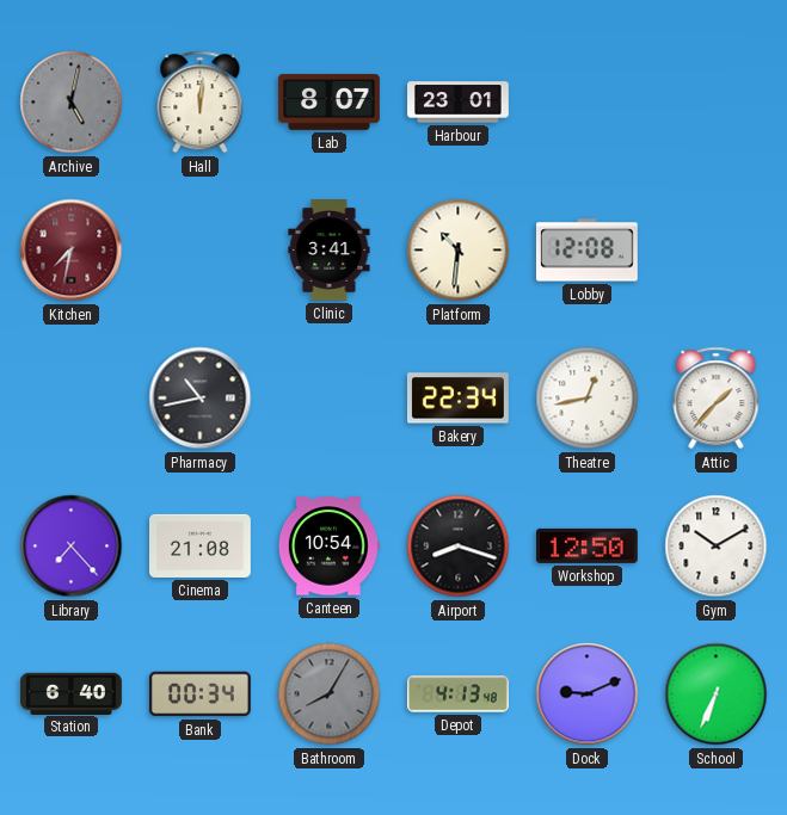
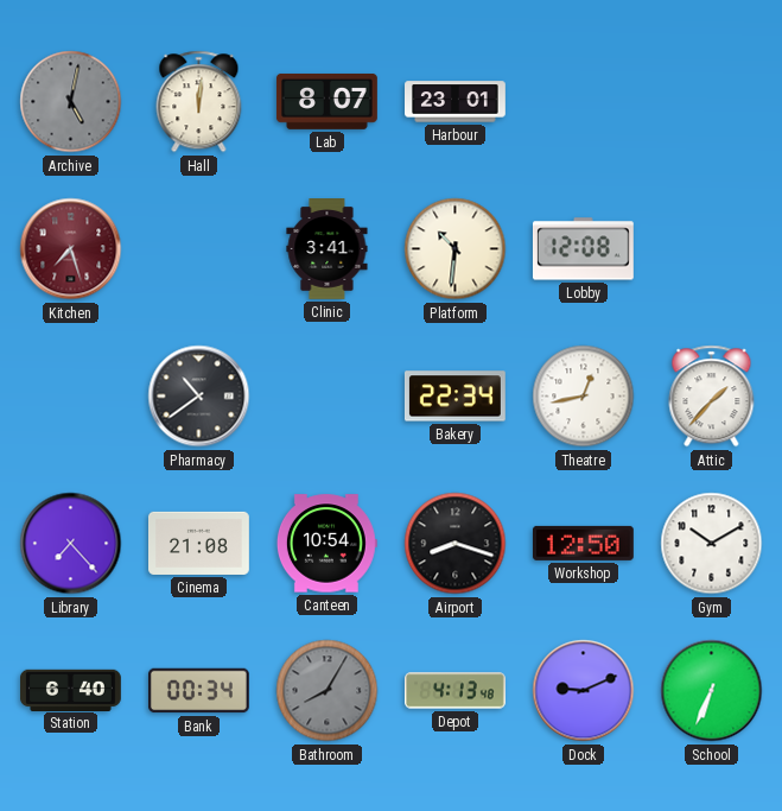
Kitchen: 7:32 -> 7:27 (71, 249)
Pharmacy: 10:43 -> 10:39 (199, 397)
